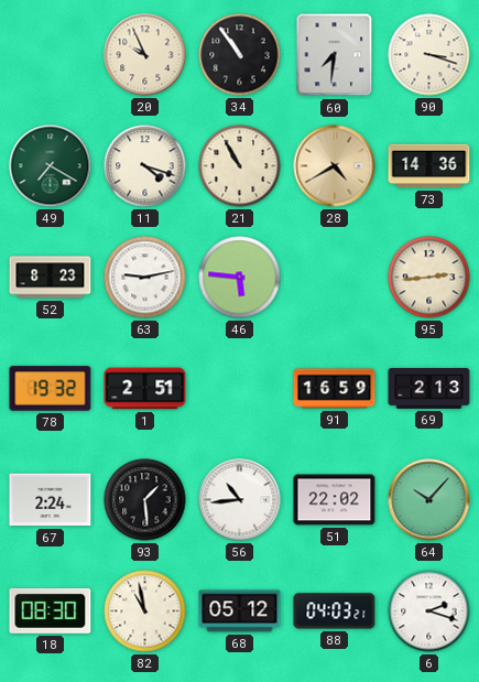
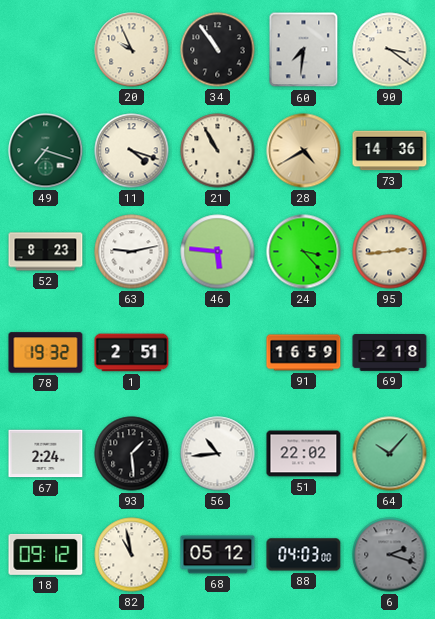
90: 3:18 -> 3:21 (390, 50)
49: 7:20 -> 7:18 (46, 151)
24: none -> 3:23 (304, 252)
69: 2:13 -> 2:18 (390, 353)
18: 08:30 -> 09:12 (46, 554)
88: 04:03:21 -> 04:03:00 (304, 555)
6 dial: white -> grey (390, 555)
